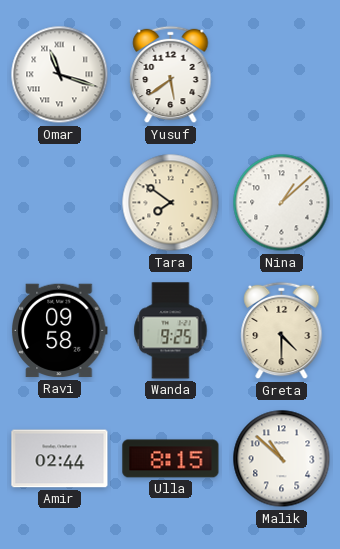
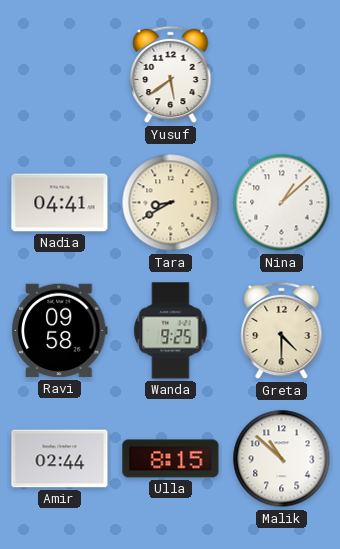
Omar: 11:18 -> none (60, 75)
Nadia: none -> 04:41 (60, 203)
Tara: 7:51 -> 8:40 (171, 203)
